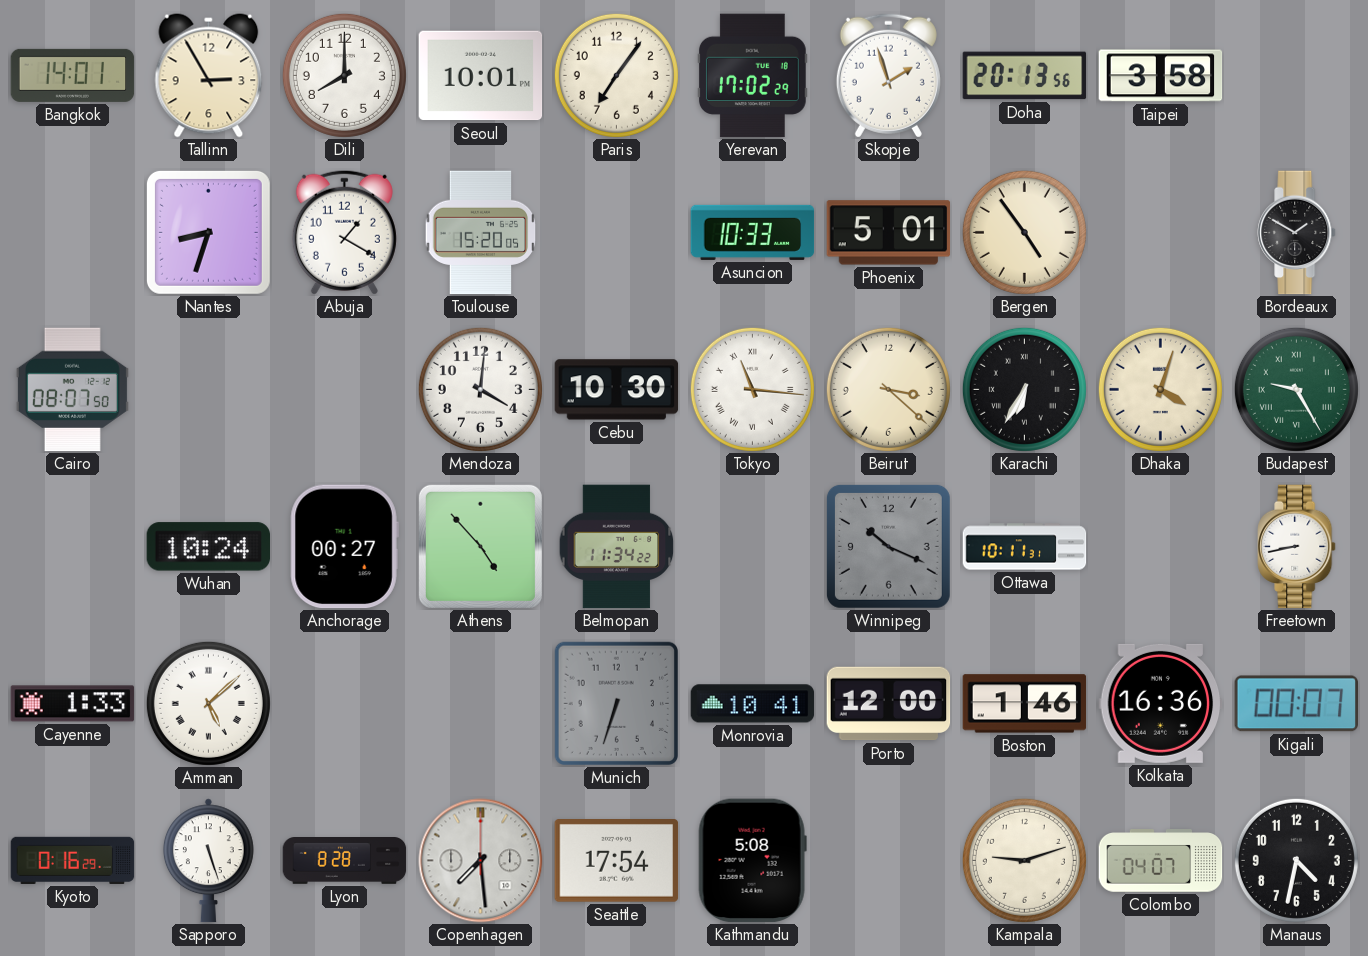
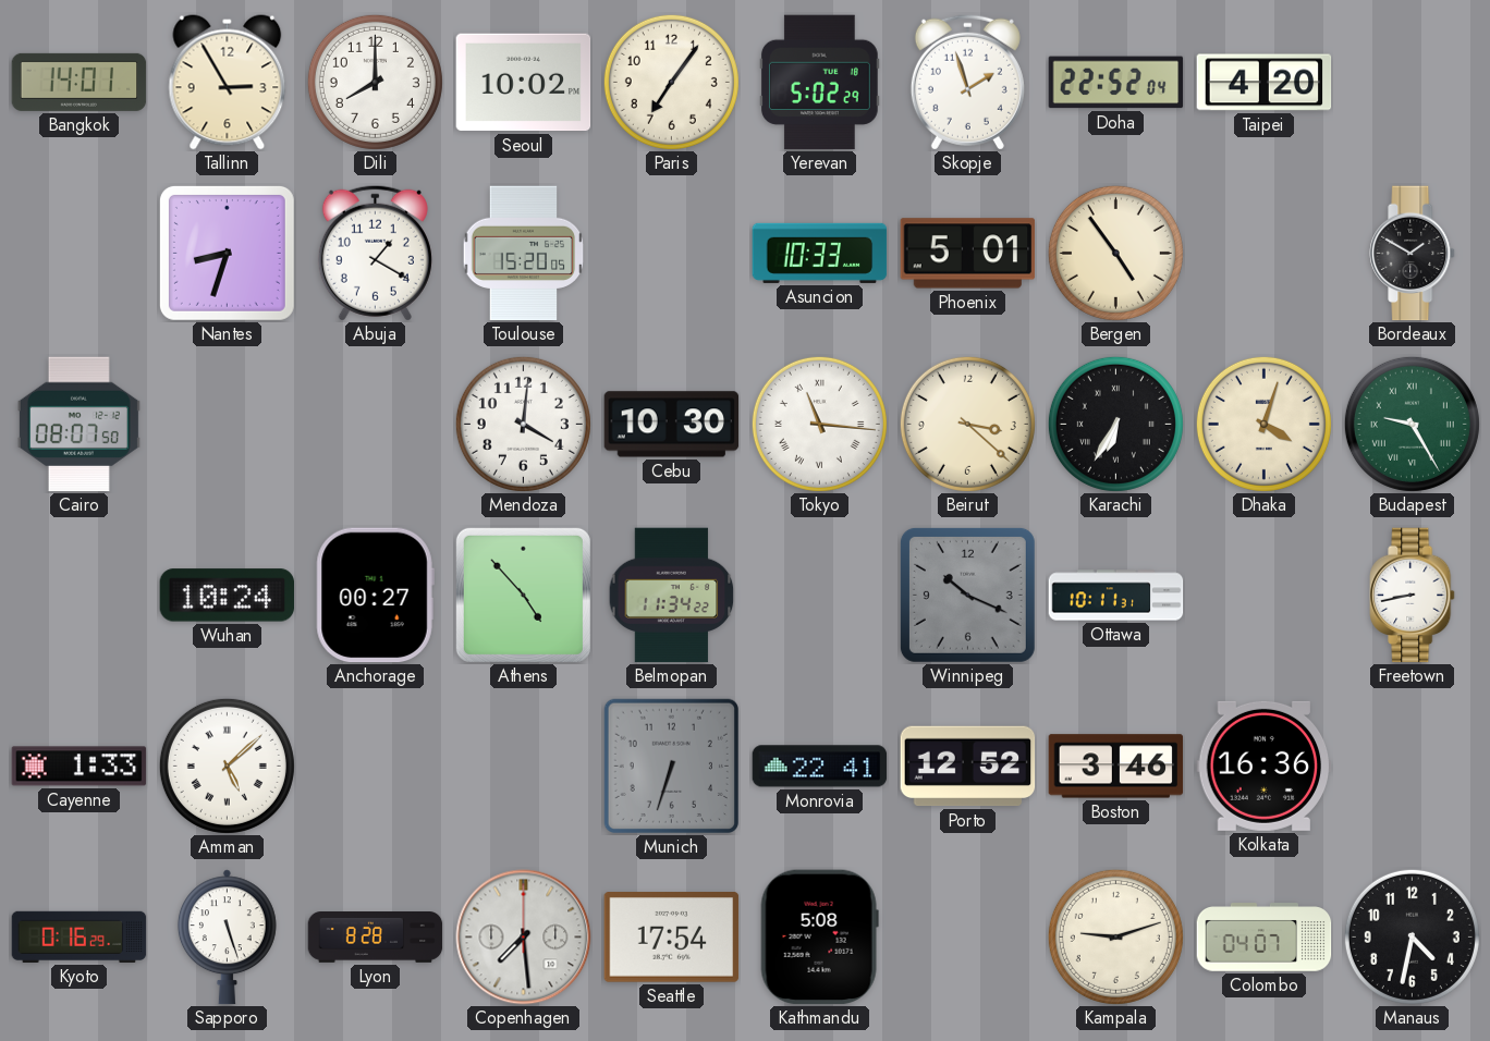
Seoul: 10:01 -> 10:02 (524, 83)
Yerevan: 17:02 -> 5:02 (820, 83)
Doha: 20:13 -> 22:52 (1116, 83)
Taipei: 3:58 -> 4:20 (1265, 83)
Monrovia: 10:41 -> 22:41 (820, 767)
Porto: 12:00 -> 12:52 (968, 767)
Boston: 1:46 -> 3:46 (1116, 767)
Kigali: 00:07 -> none (1296, 704)
